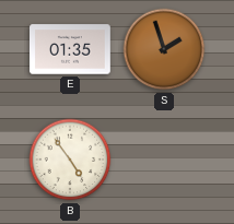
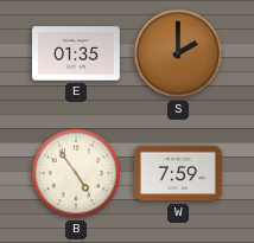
S: 1:57 -> 2:00 (178, 53)
W: none -> 7:59 (179, 173)
